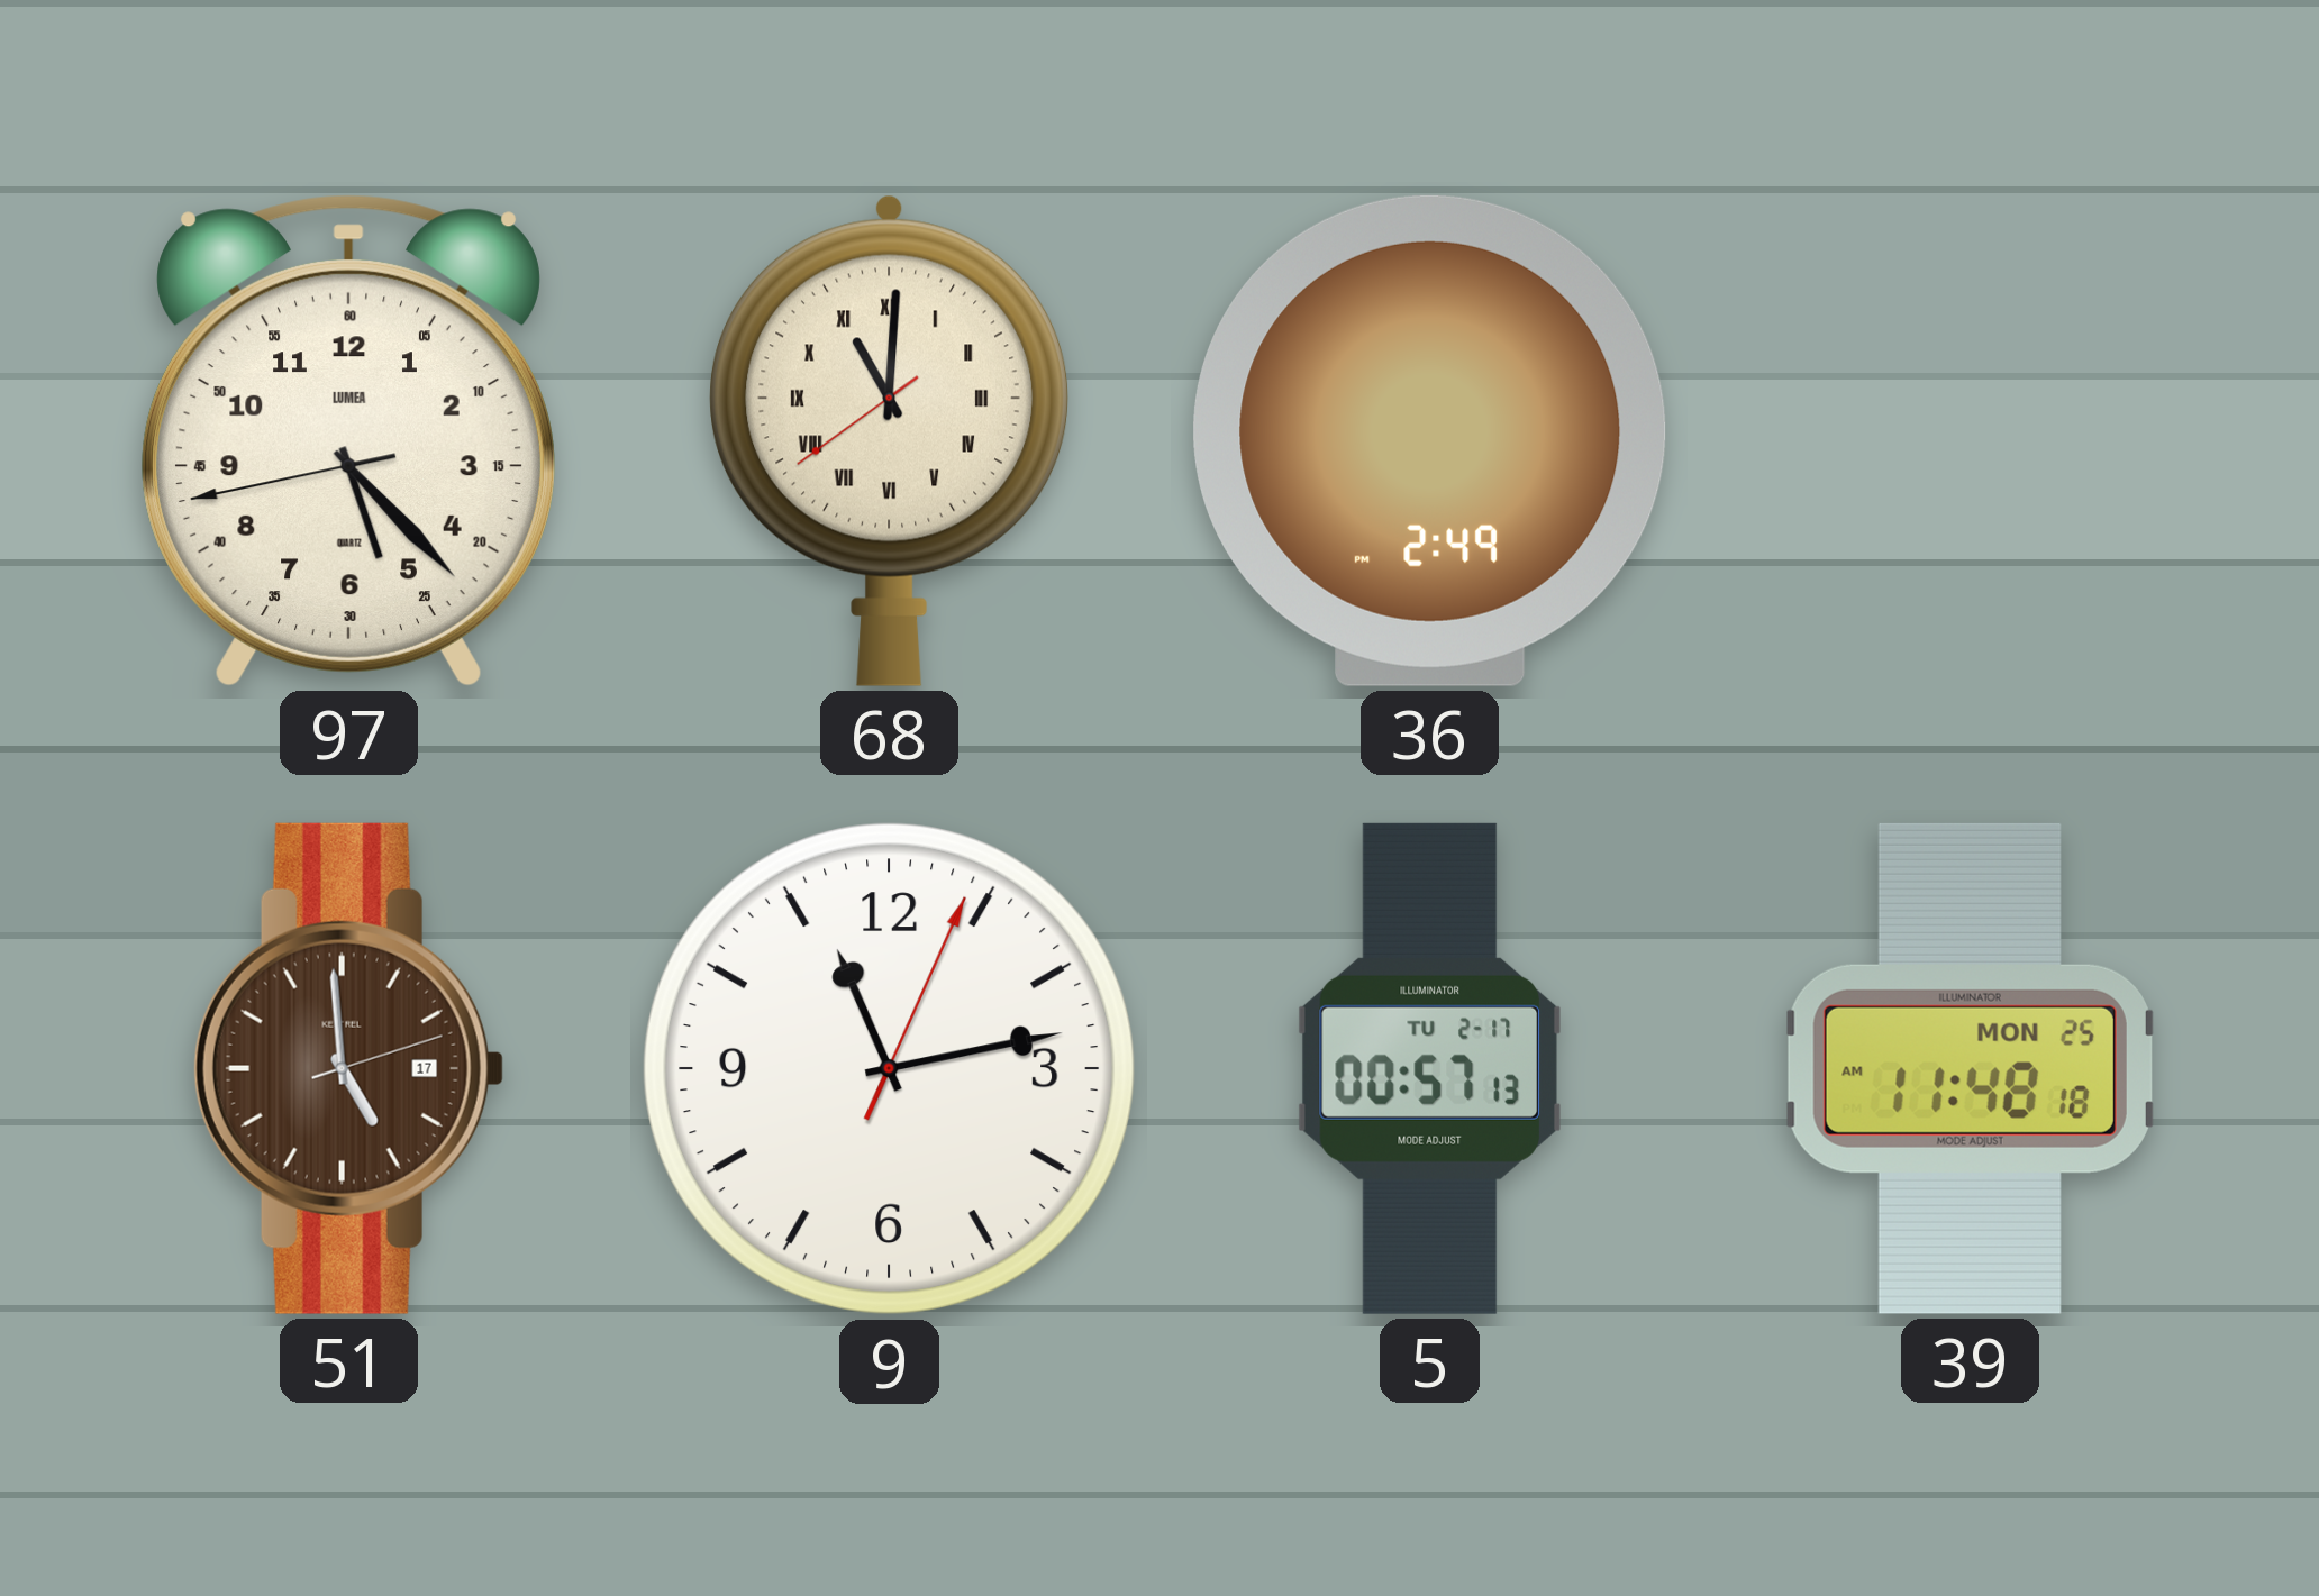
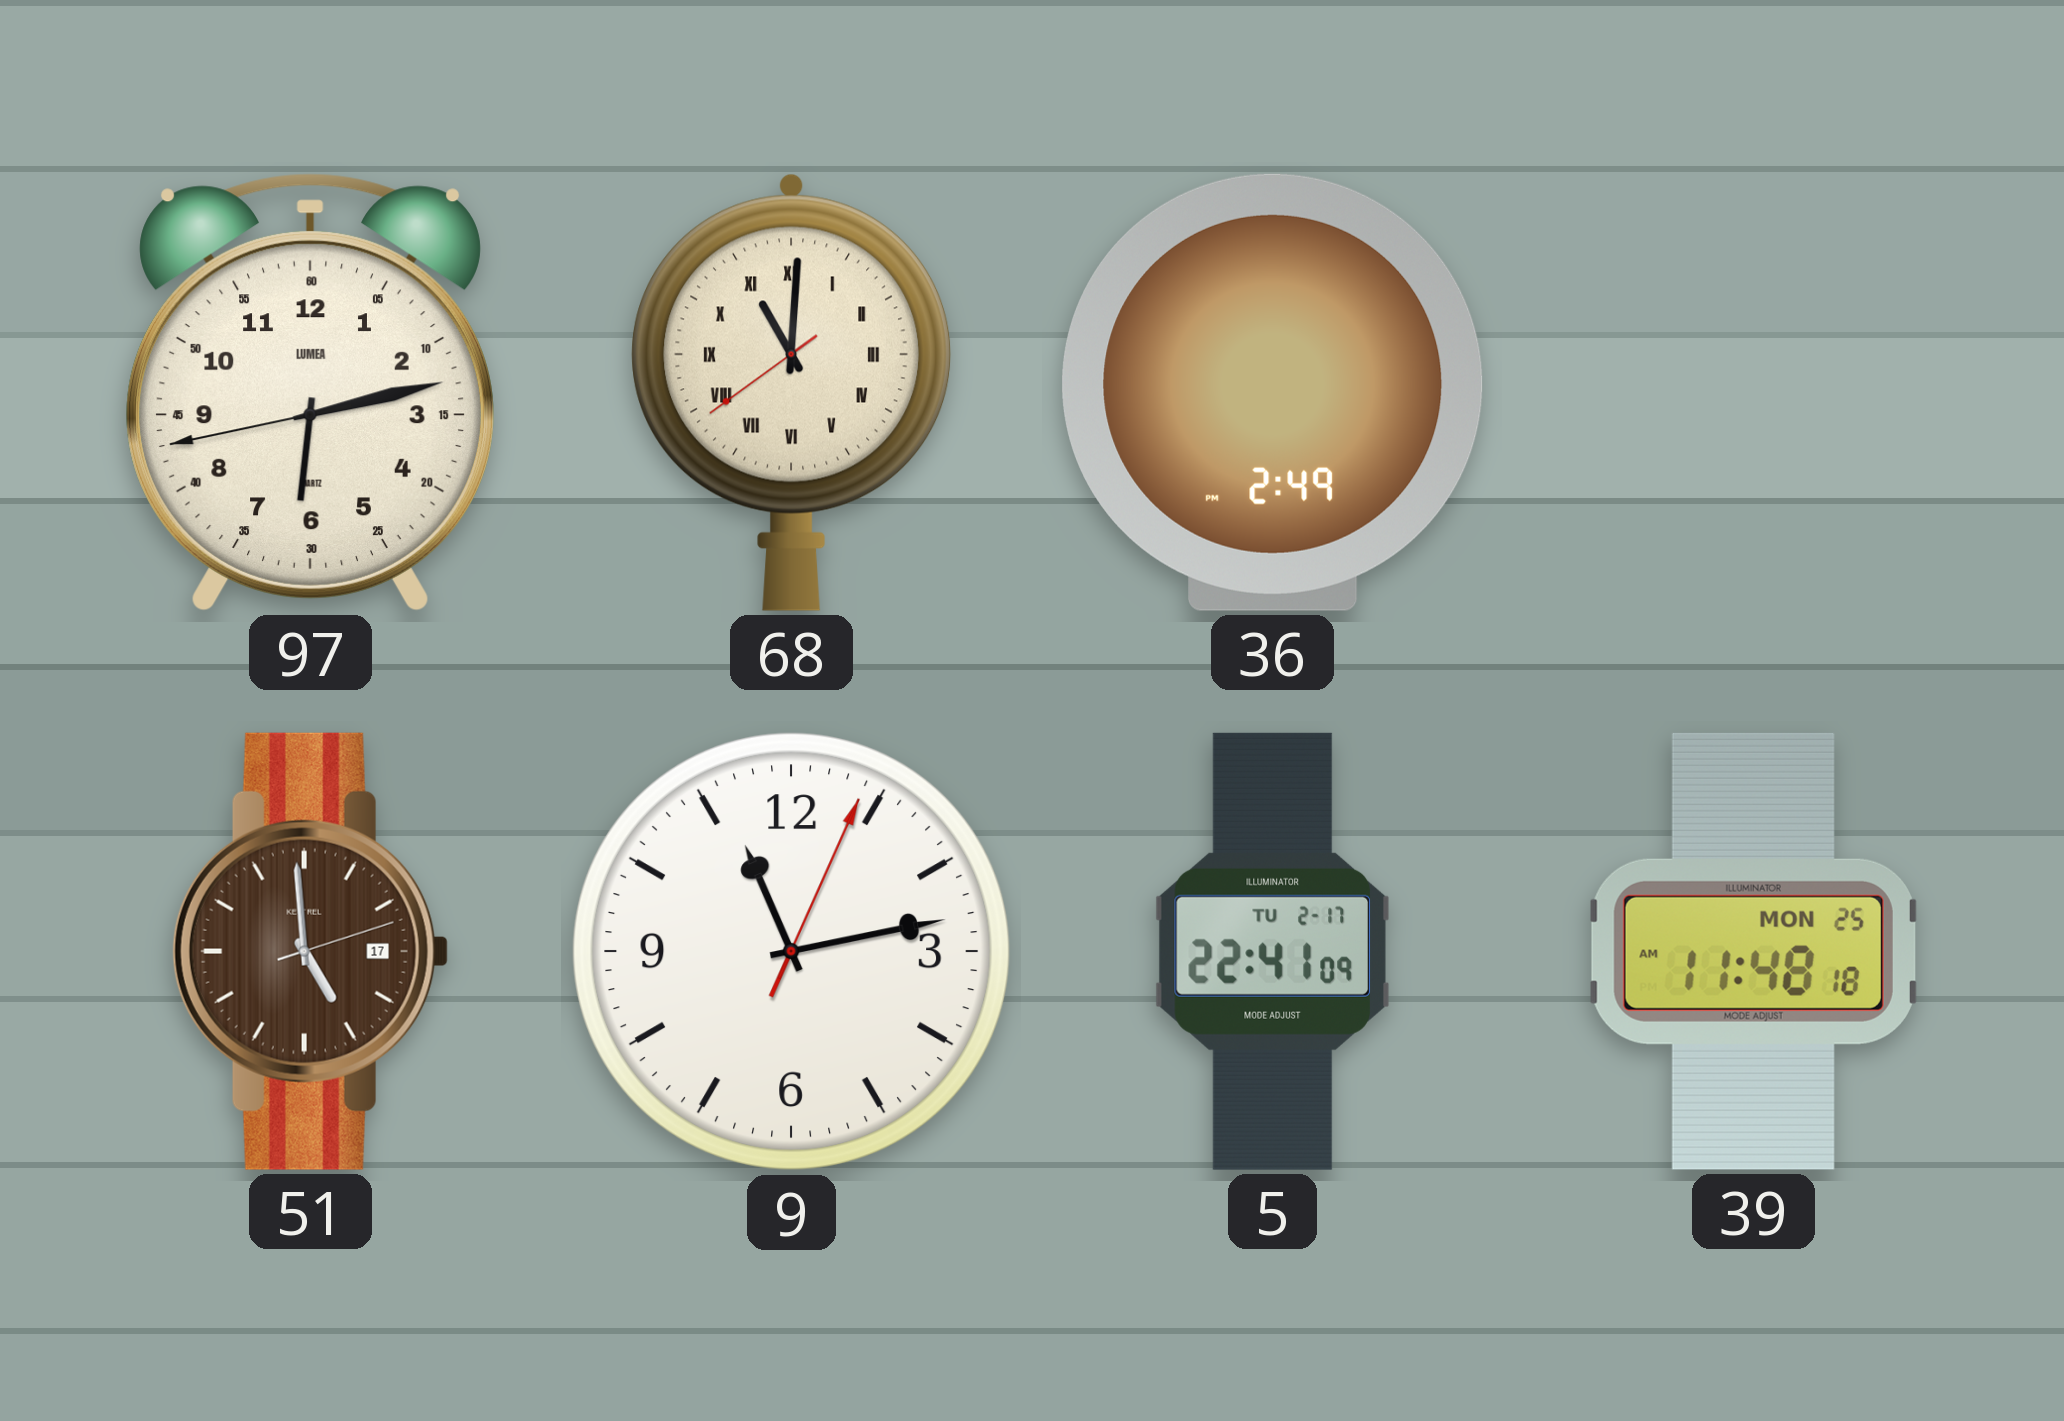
97: 5:22 -> 6:12 (310, 393)
5: 00:57 -> 22:41 (1272, 951)
